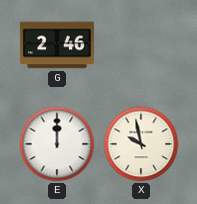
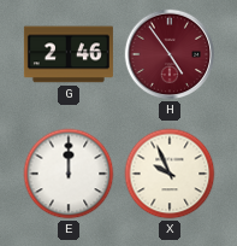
H: none -> 4:54 (170, 54)
X: 9:58 -> 9:56 (170, 174)
